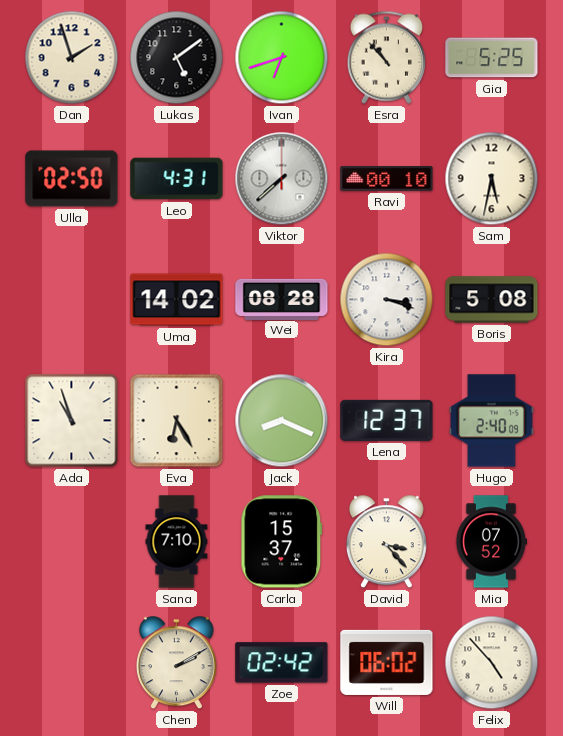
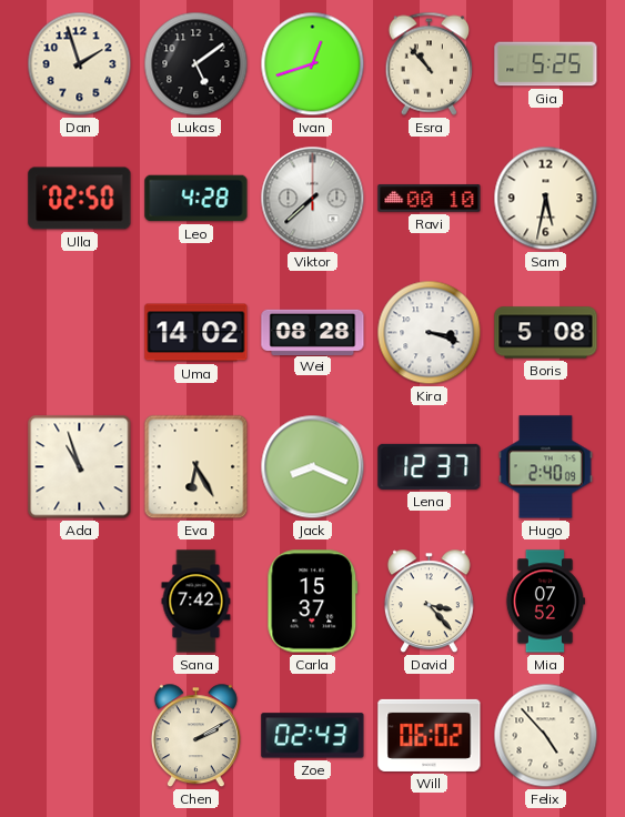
Ivan: 6:42 -> 12:42 (313, 64)
Leo: 4:31 -> 4:28 (196, 199)
Sana: 7:10 -> 7:42 (196, 602)
Zoe: 02:42 -> 02:43 (313, 736)
